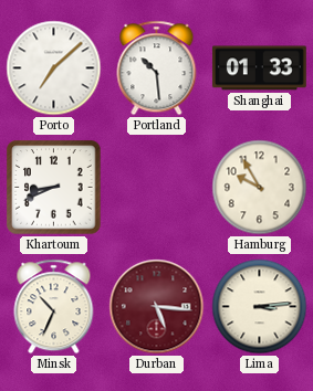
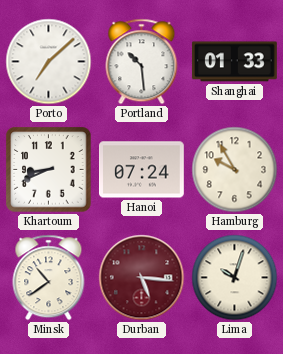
Hanoi: none -> 07:24 (142, 170)
Minsk: 10:34 -> 10:39 (49, 278)
Lima: 3:14 -> 10:03 (235, 278)
